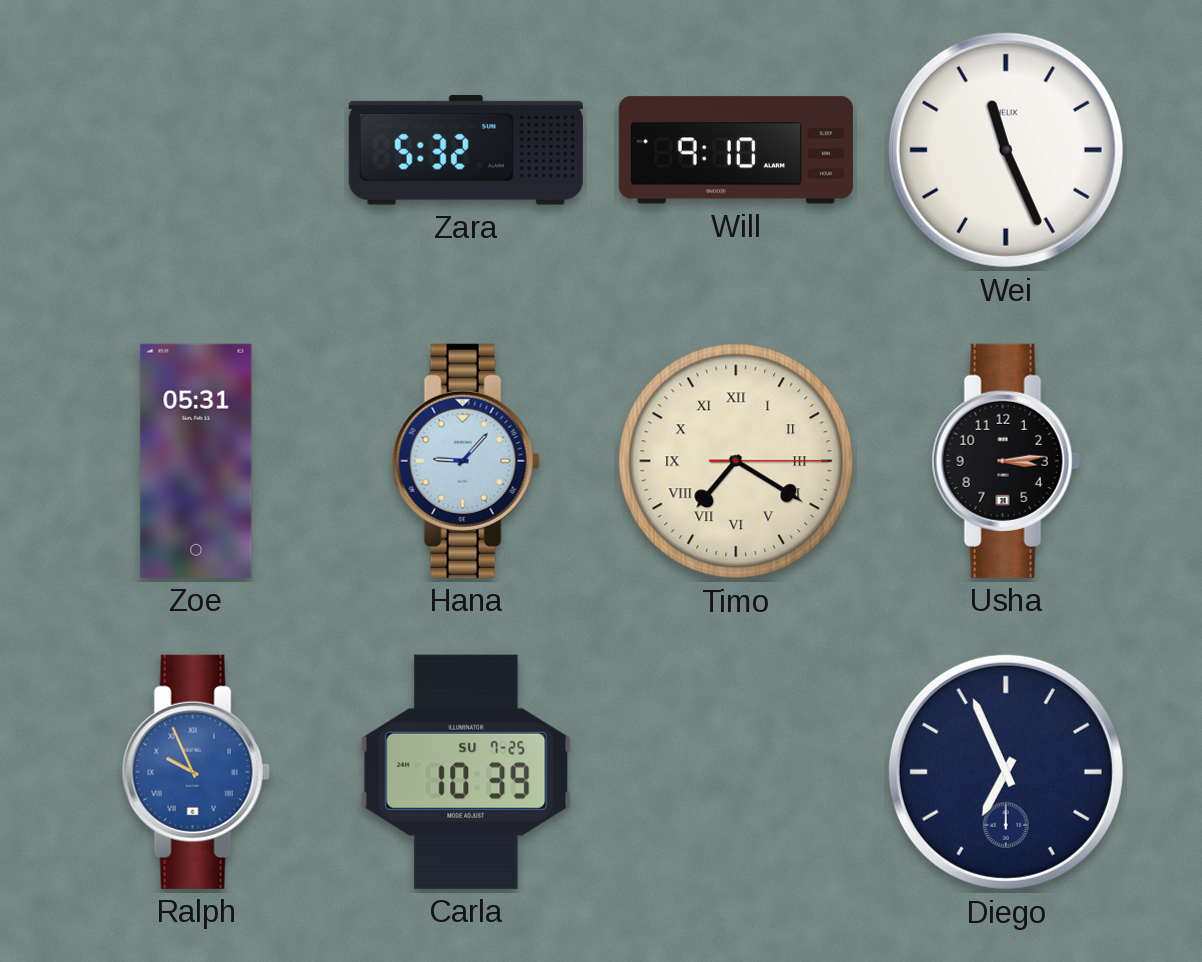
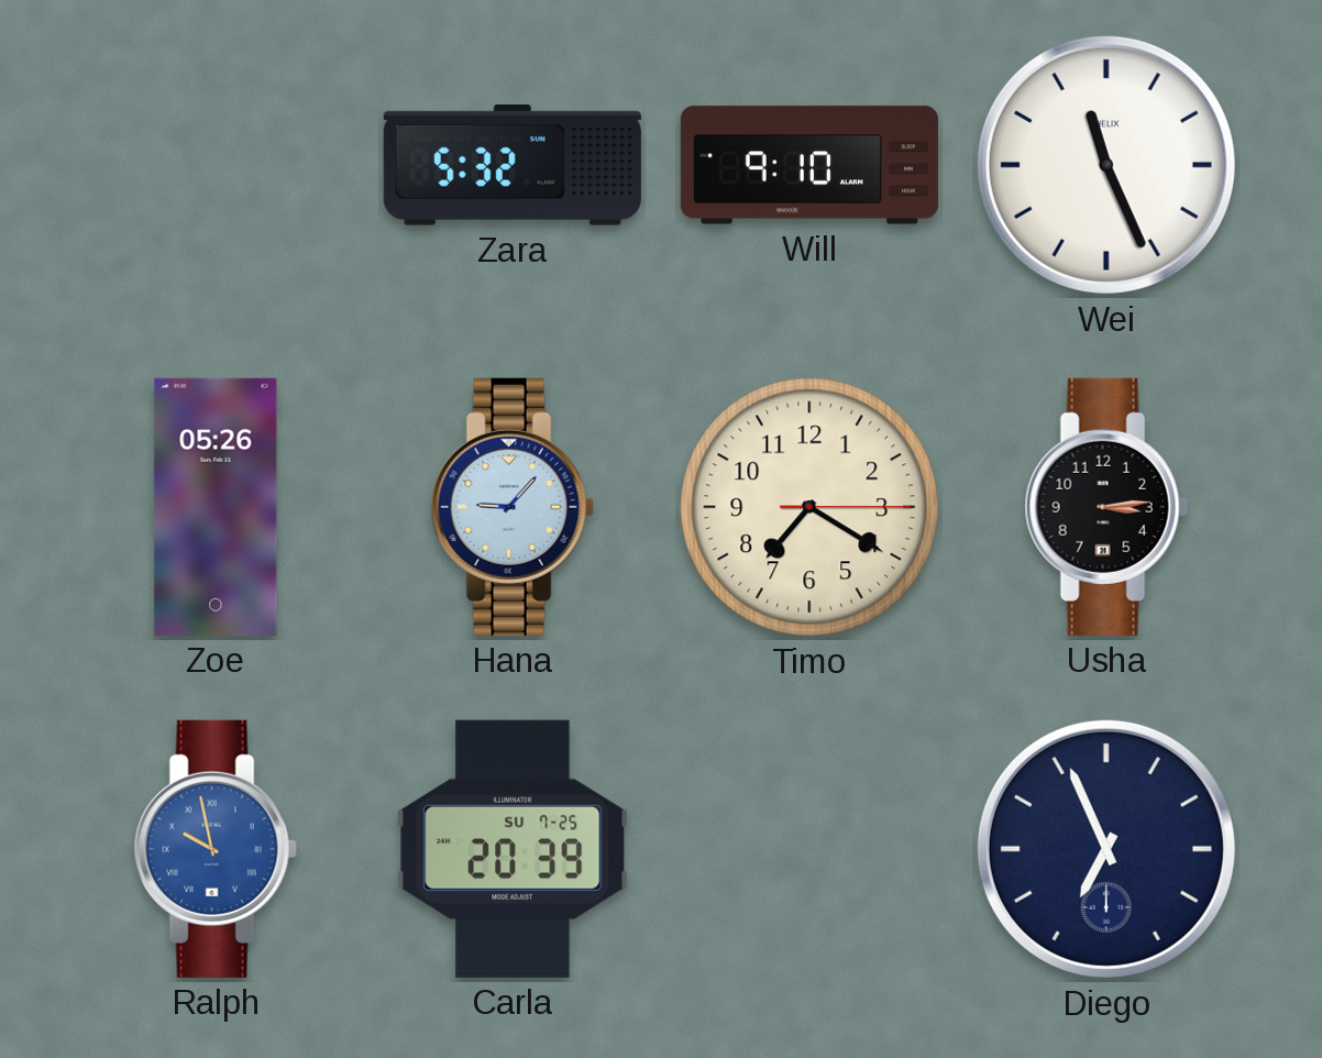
Zoe: 05:31 -> 05:26 (216, 507)
Timo numerals: Roman -> Arabic (809, 507)
Ralph: 9:56 -> 9:58 (216, 849)
Carla: 10:39 -> 20:39 (513, 849)
